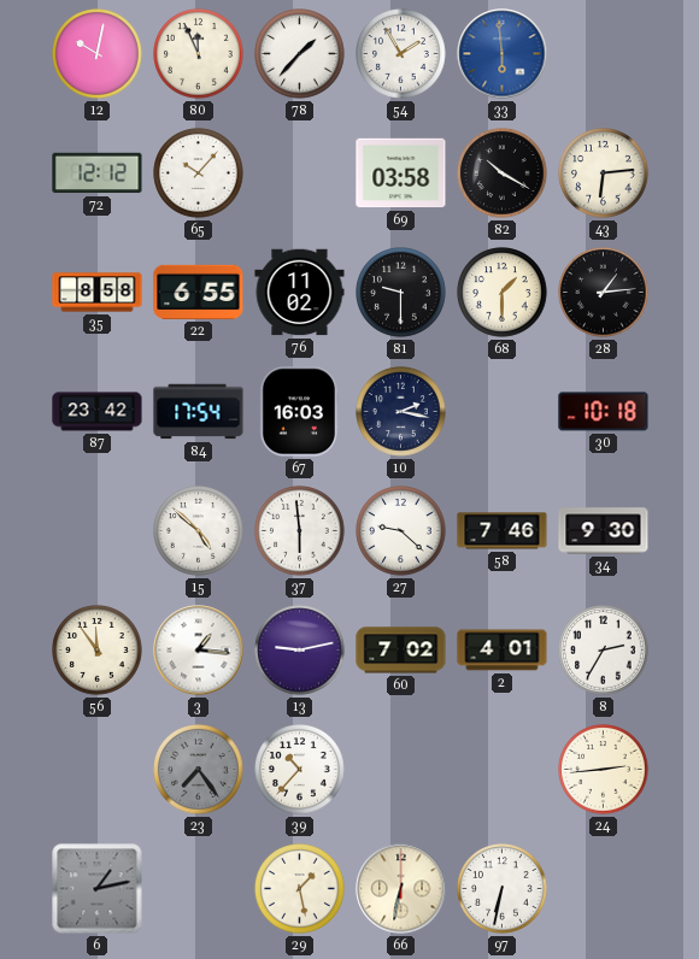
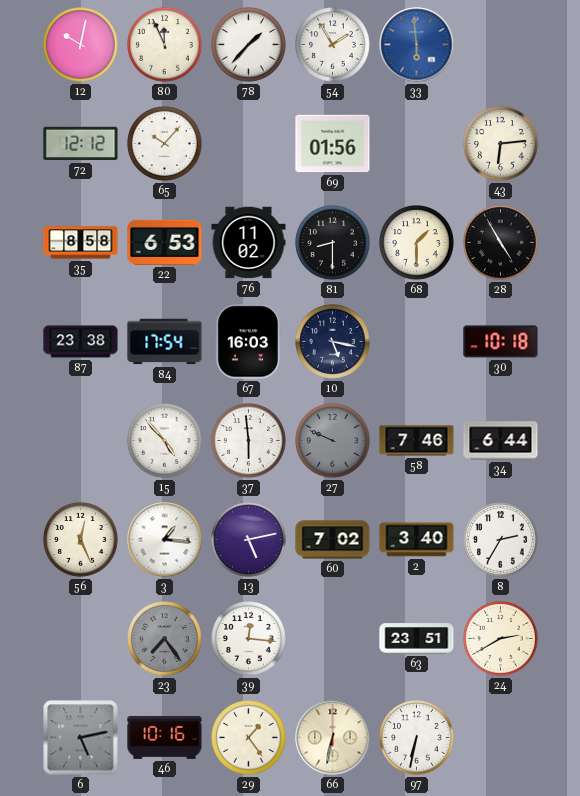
69: 03:58 -> 01:56 (333, 144)
82: 10:20 -> none (503, 173)
22: 6:55 -> 6:53 (165, 242)
81: 9:30 -> 8:30 (333, 243)
28: 1:14 -> 4:55 (501, 243)
87: 23:42 -> 23:38 (81, 342)
10: 2:17 -> 5:17 (333, 342)
15: 4:52 -> 4:53 (165, 441)
27: 9:22 -> 9:49 (333, 441)
27 dial: white -> grey (333, 441)
34: 9:30 -> 6:44 (501, 441)
56: 11:54 -> 12:26 (81, 540)
13: 9:13 -> 5:13 (249, 540)
2: 4:01 -> 3:40 (417, 540)
39: 10:37 -> 12:16 (249, 639)
63: none -> 23:51 (417, 639)
24: 2:44 -> 2:40 (501, 639)
6: 1:13 -> 5:13 (81, 738)
46: none -> 10:16 (165, 737)
29: 1:28 -> 1:24 (249, 738)
